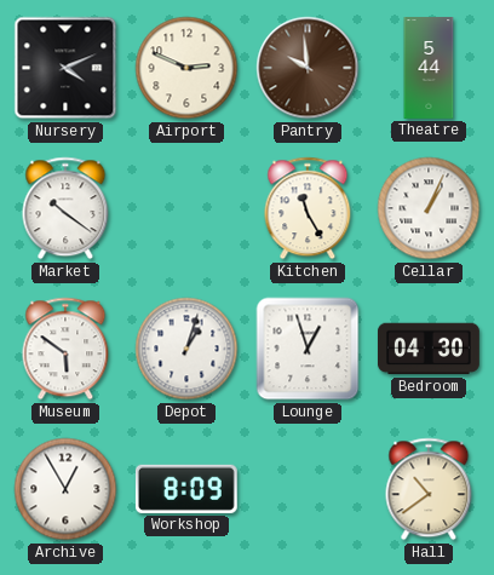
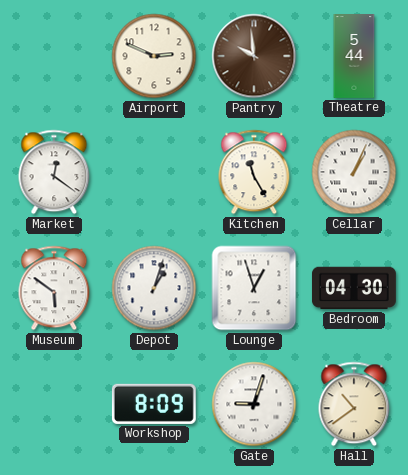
Nursery: 4:11 -> none (65, 68)
Market: 10:21 -> 12:21 (54, 172)
Archive: 12:55 -> none (65, 489)
Gate: none -> 9:03 (254, 404)
